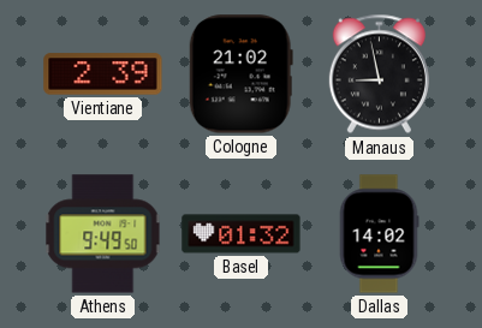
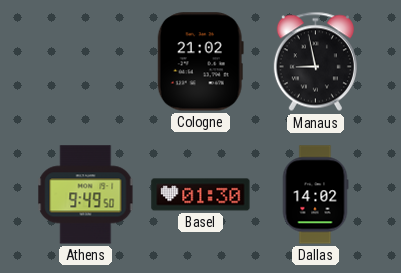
Vientiane: 2:39 -> none (103, 74)
Basel: 01:32 -> 01:30 (201, 195)
